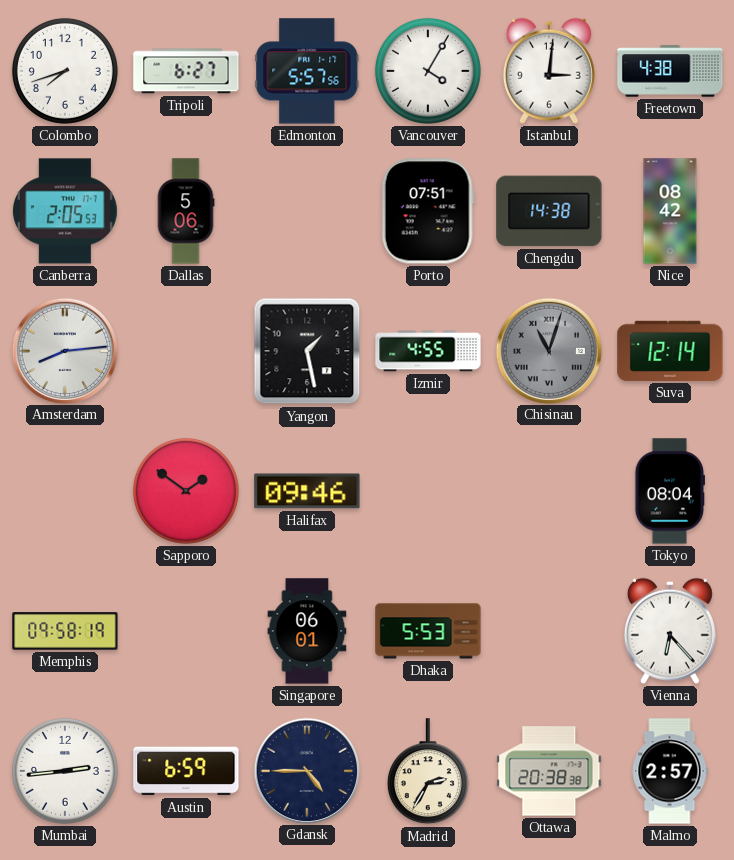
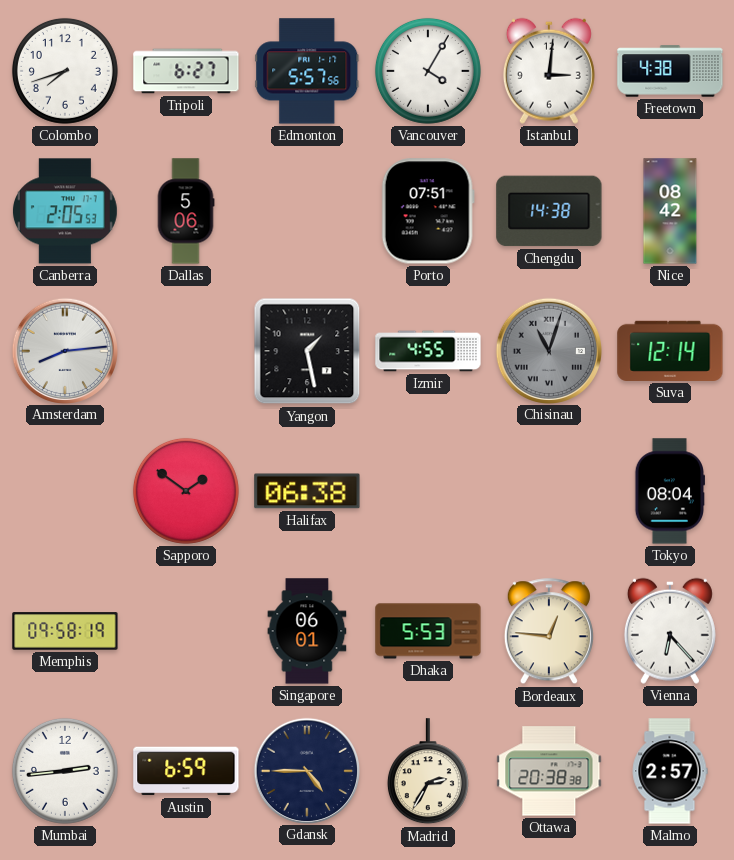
Halifax: 09:46 -> 06:38 (307, 491)
Bordeaux: none -> 12:46 (549, 632)
